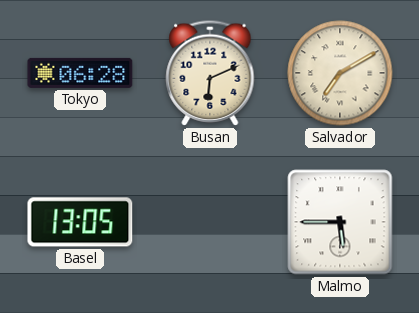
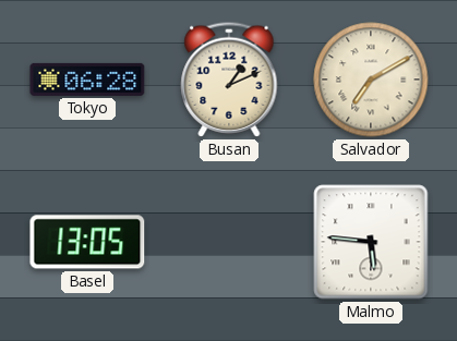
Busan: 6:11 -> 1:11 (229, 80)
Malmo: 5:45 -> 5:46 (371, 242)
